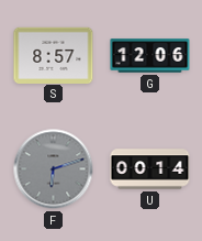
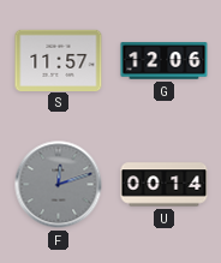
S: 8:57 -> 11:57 (59, 60)
F: 6:12 -> 12:12 (59, 185)
